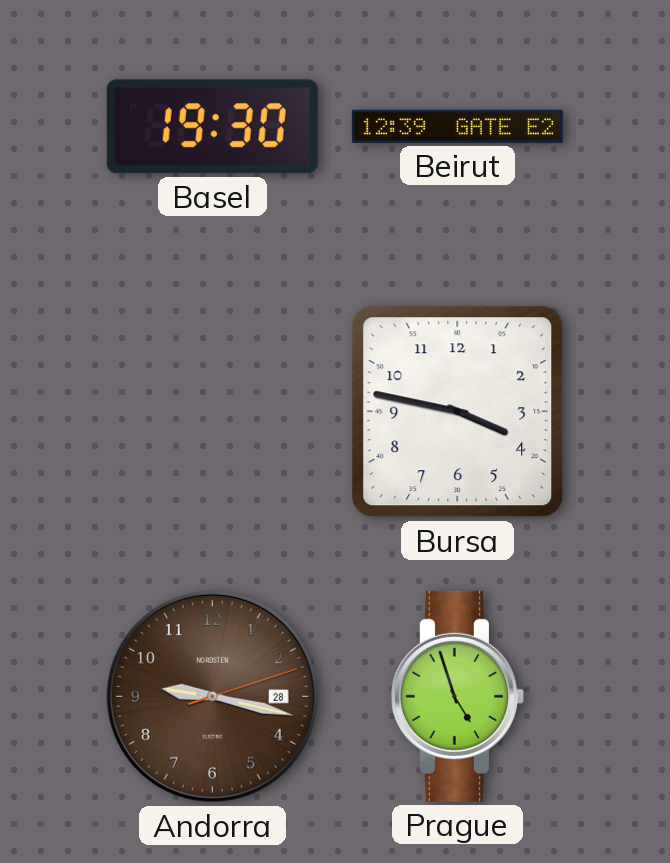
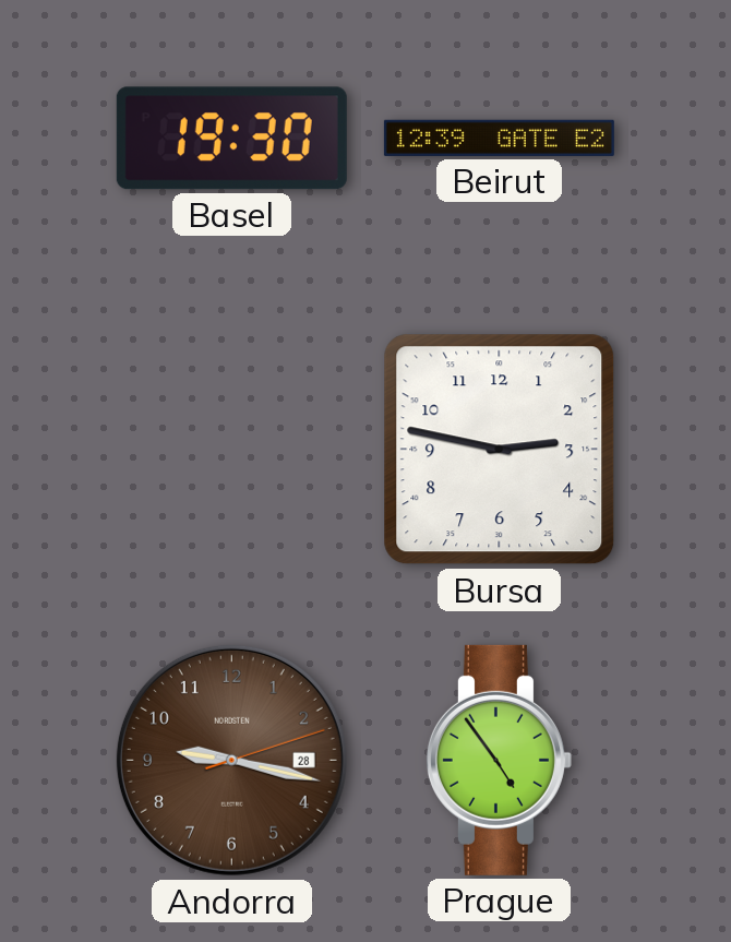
Bursa: 3:47 -> 2:47 (500, 450)
Prague: 4:57 -> 4:54 (499, 760)
